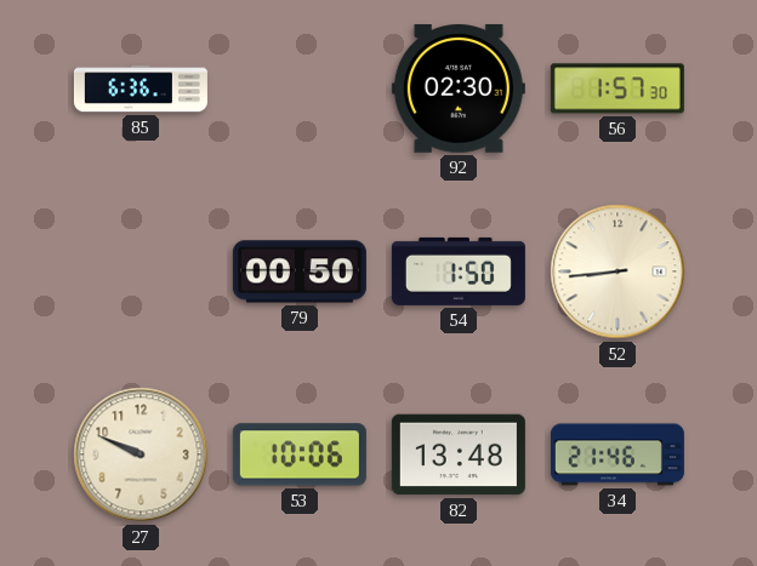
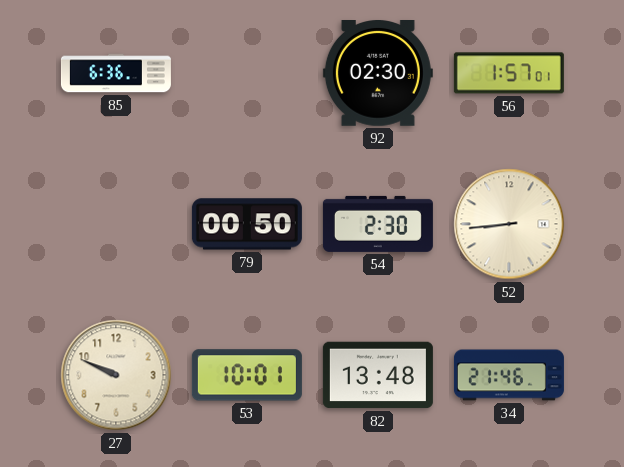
56: 1:57:30 -> 1:57:01 (509, 73)
54: 1:50 -> 2:30 (378, 224)
53: 10:06 -> 10:01 (247, 375)
